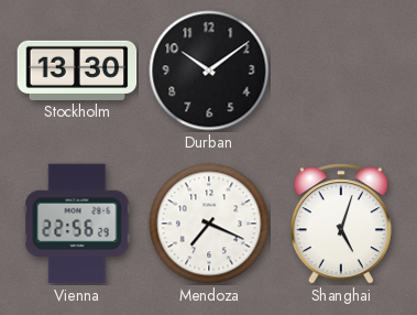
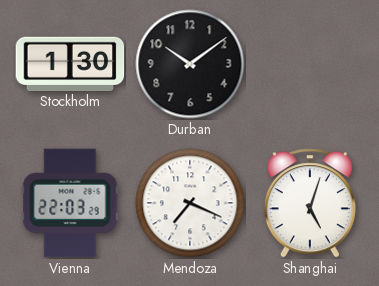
Stockholm: 13:30 -> 1:30 (70, 63)
Vienna: 22:56 -> 22:03 (70, 203)
